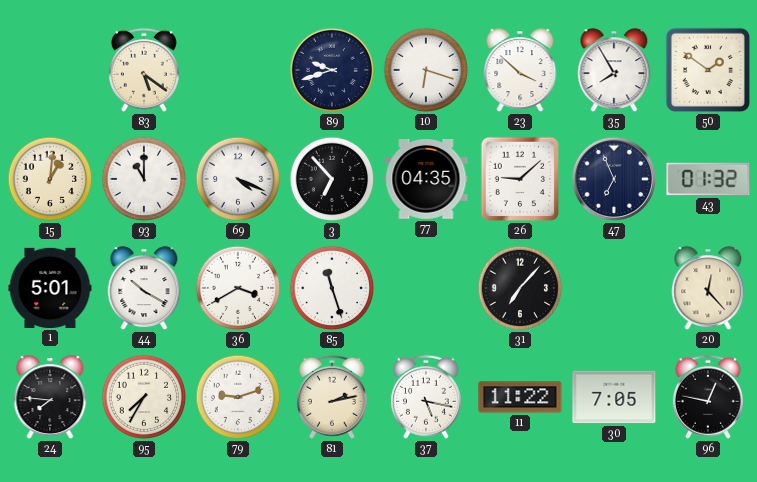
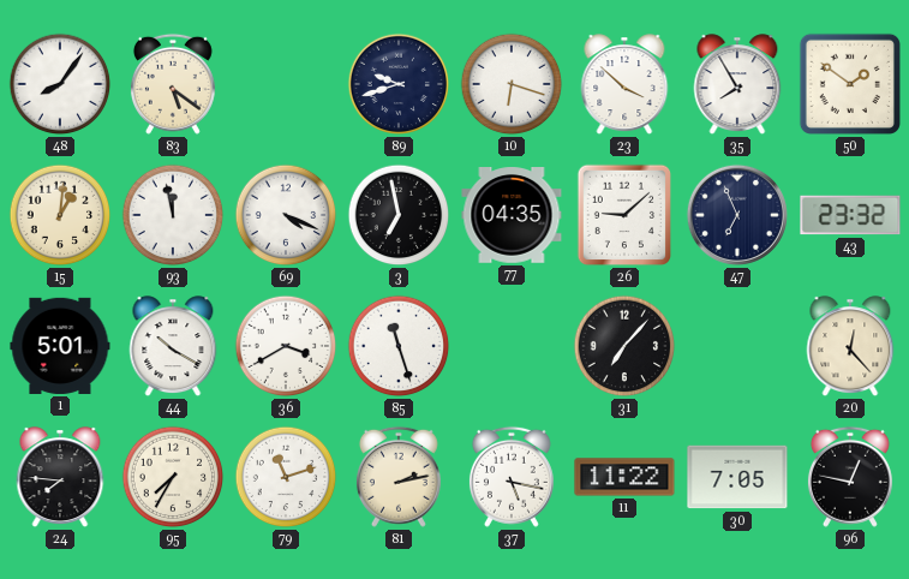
48: none -> 8:06 (60, 84)
93: 11:00 -> 11:58 (173, 215)
3: 6:53 -> 6:58 (399, 215)
43: 01:32 -> 23:32 (850, 215)
79: 9:12 -> 11:12 (286, 477)
